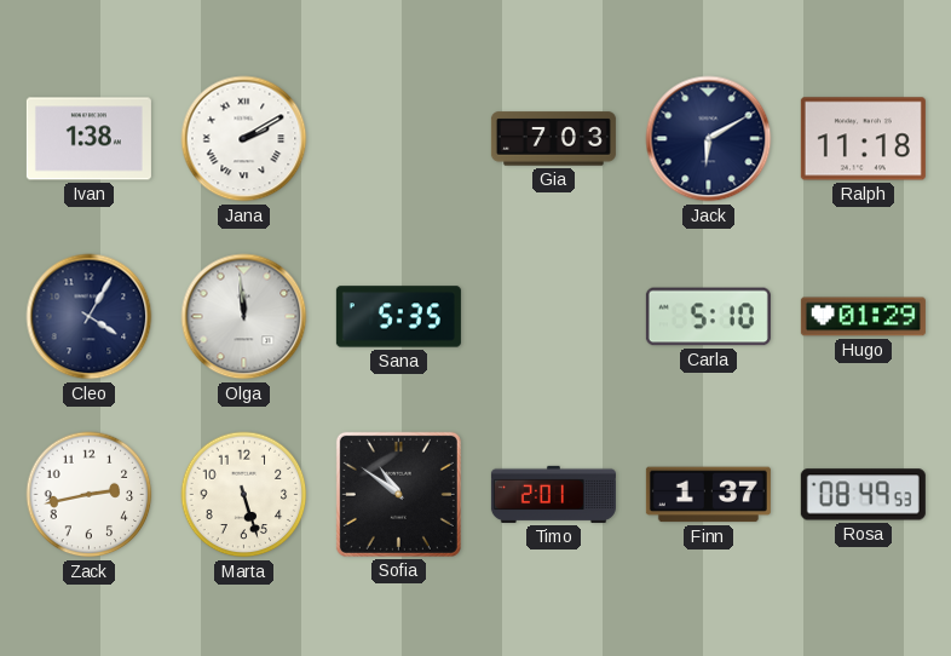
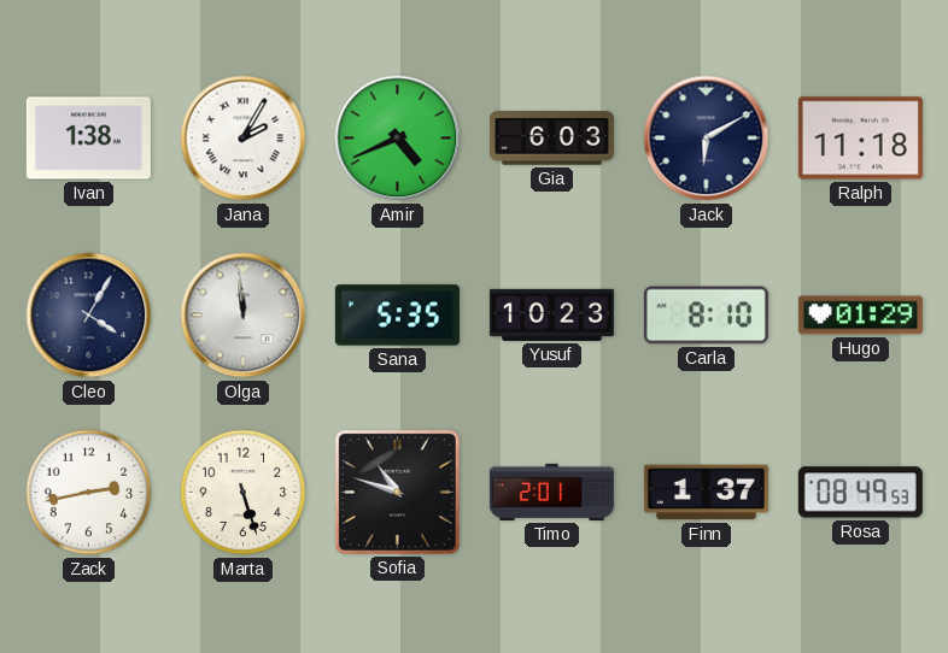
Jana: 2:10 -> 2:05 (244, 139)
Amir: none -> 4:41 (398, 139)
Gia: 7:03 -> 6:03 (551, 139)
Yusuf: none -> 10:23 (551, 314)
Carla: 5:10 -> 8:10 (706, 316)
Sofia: 10:51 -> 10:48 (397, 492)
